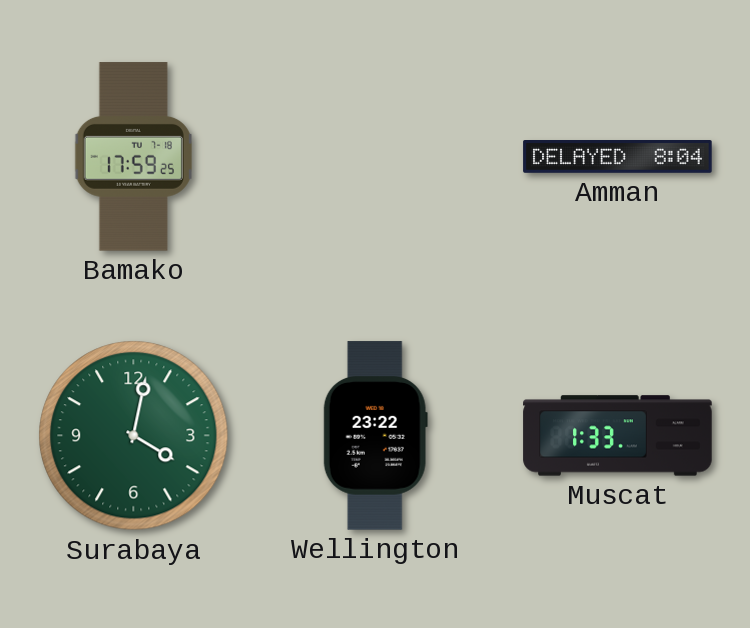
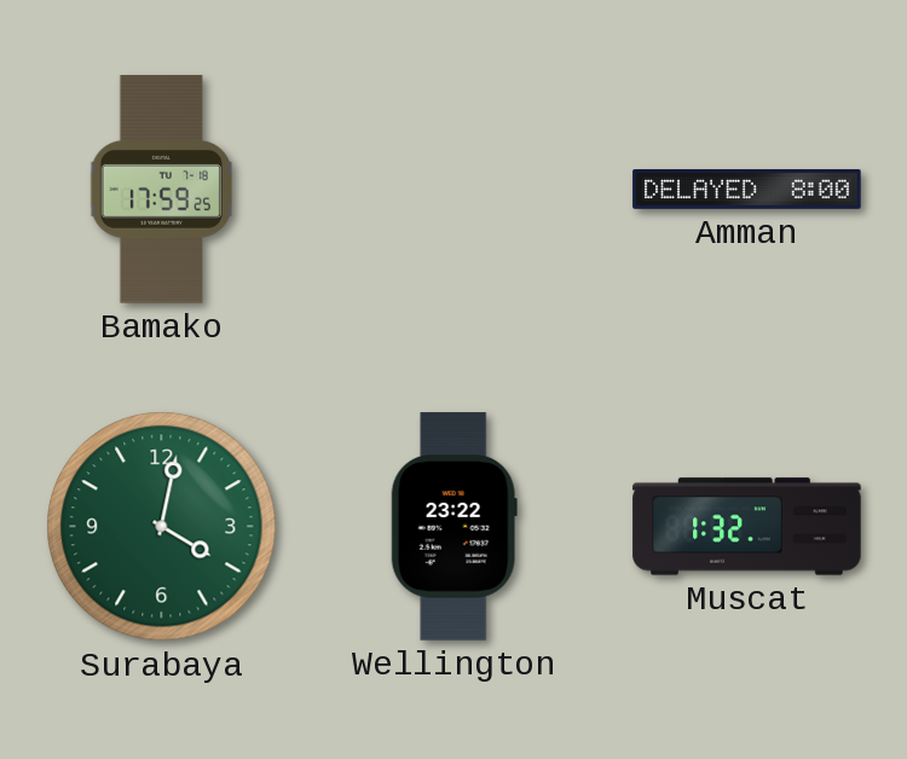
Amman: 8:04 -> 8:00 (747, 190)
Muscat: 1:33 -> 1:32 (747, 527)
